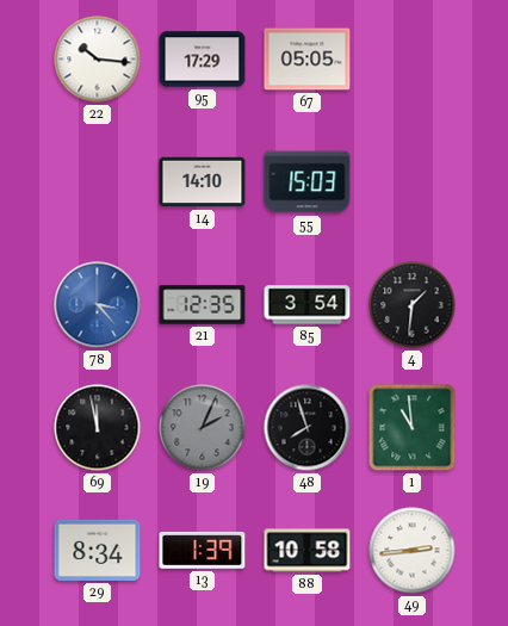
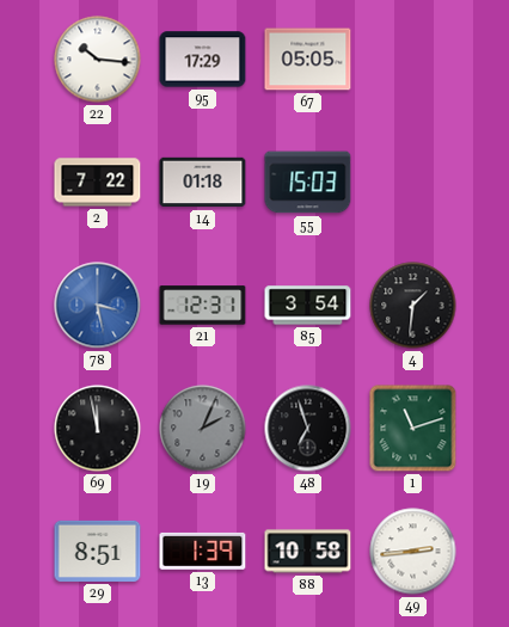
2: none -> 7:22 (98, 183)
14: 14:10 -> 01:18 (203, 183)
78: 3:23 -> 3:28 (98, 306)
21: 12:35 -> 12:31 (203, 306)
48: 7:57 -> 6:57 (308, 429)
1: 10:59 -> 11:12 (413, 429)
29: 8:34 -> 8:51 (98, 551)
